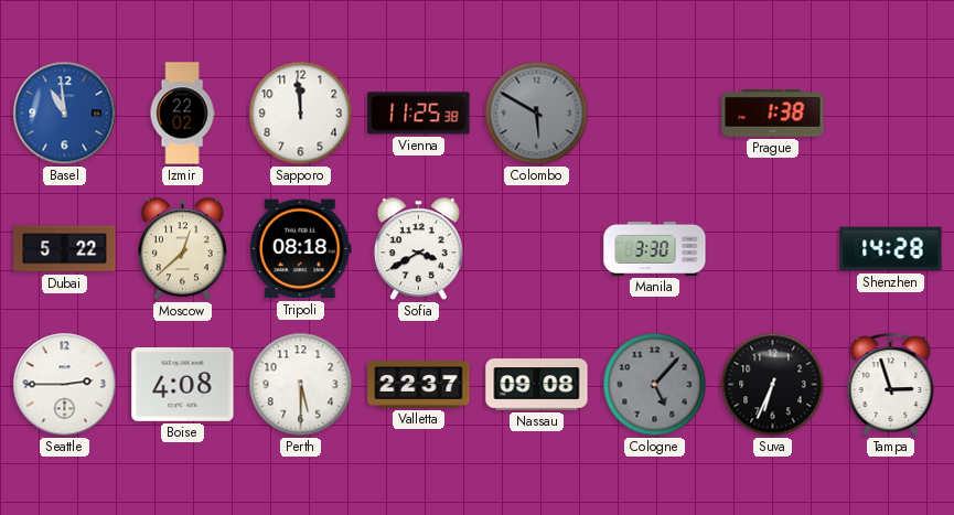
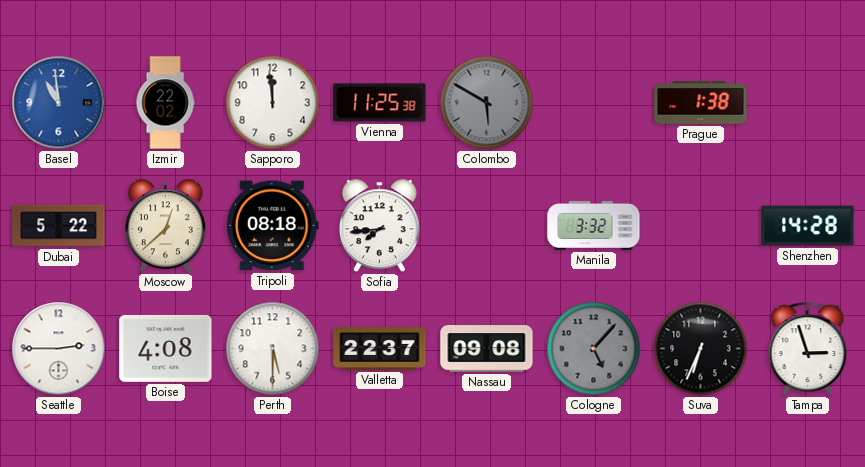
Sofia: 3:40 -> 7:44 (379, 226)
Manila: 3:30 -> 3:32 (594, 225)
